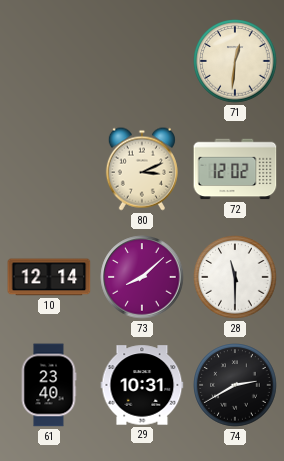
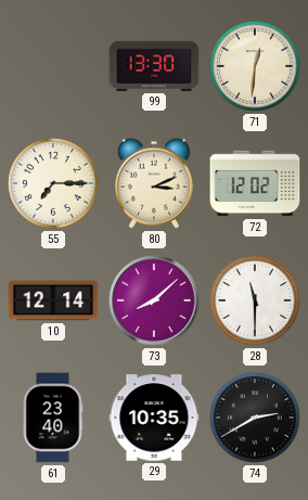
99: none -> 13:30 (154, 66)
55: none -> 7:15 (53, 183)
29: 10:31 -> 10:35 (154, 418)
